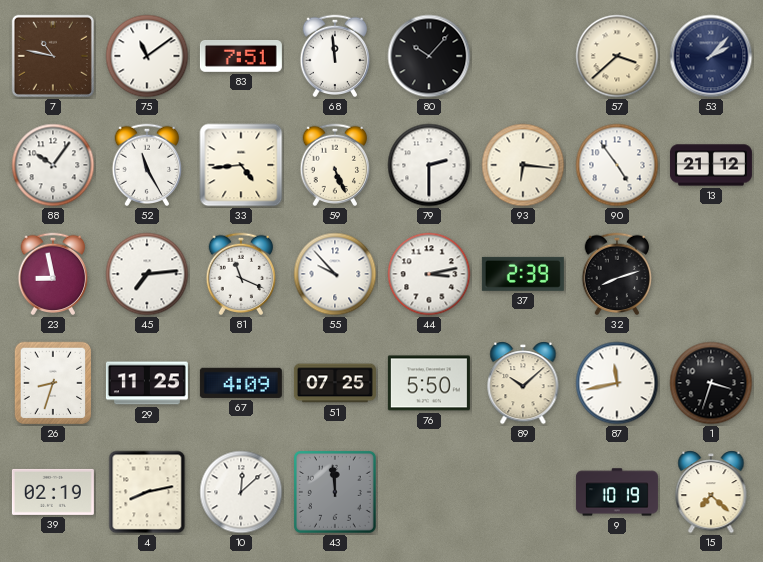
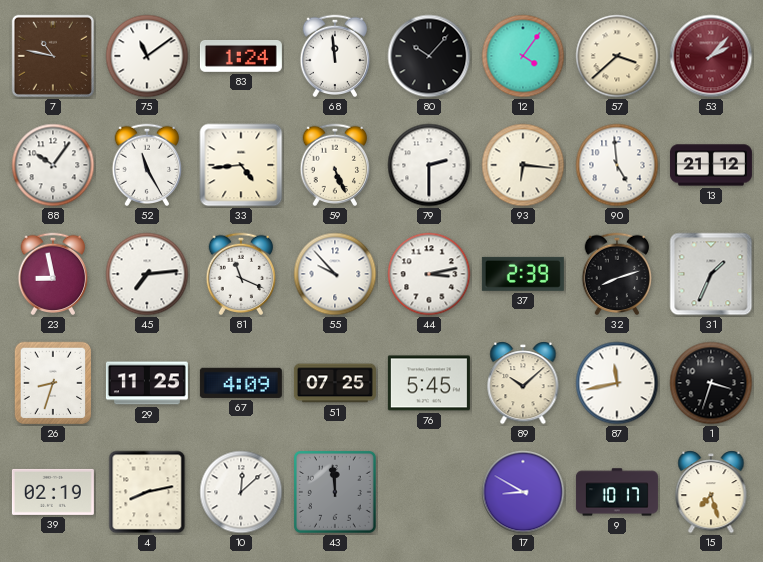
83: 7:51 -> 1:24 (241, 56)
12: none -> 4:06 (523, 56)
53 dial: navy -> burgundy (711, 56)
90: 4:54 -> 4:59 (617, 165)
31: none -> 1:34 (711, 274)
76: 5:50 -> 5:45 (429, 383)
17: none -> 8:50 (523, 492)
9: 10:19 -> 10:17 (617, 492)
15: 7:22 -> 7:27 (711, 492)
